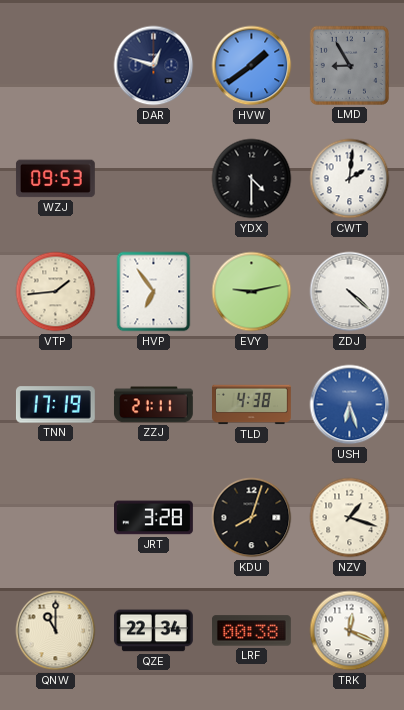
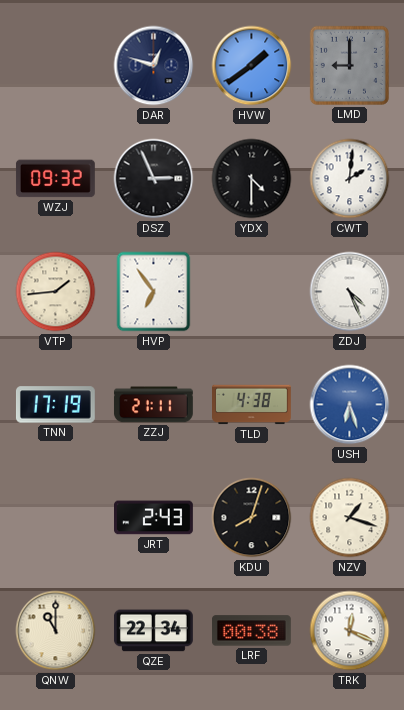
LMD: 8:55 -> 9:00 (349, 65)
WZJ: 09:53 -> 09:32 (55, 179)
DSZ: none -> 2:56 (154, 179)
EVY: 9:13 -> none (252, 292)
ZDJ: 4:22 -> 4:26 (350, 292)
JRT: 3:28 -> 2:43 (154, 518)
